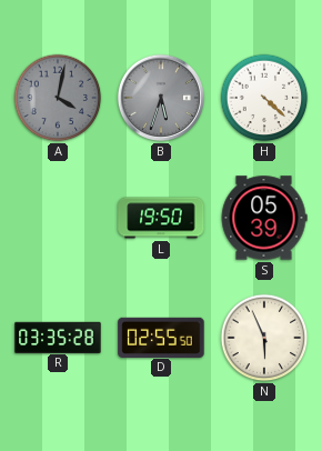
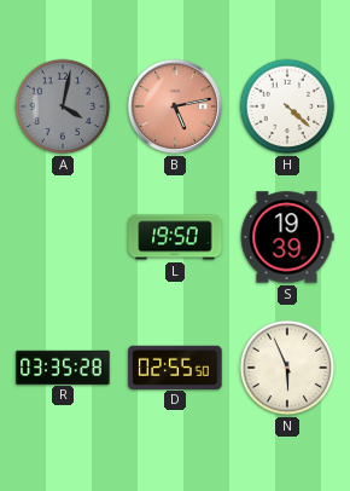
B: 5:33 -> 5:13 (175, 106)
B dial: grey -> salmon (175, 106)
S: 05:39 -> 19:39 (287, 237)
